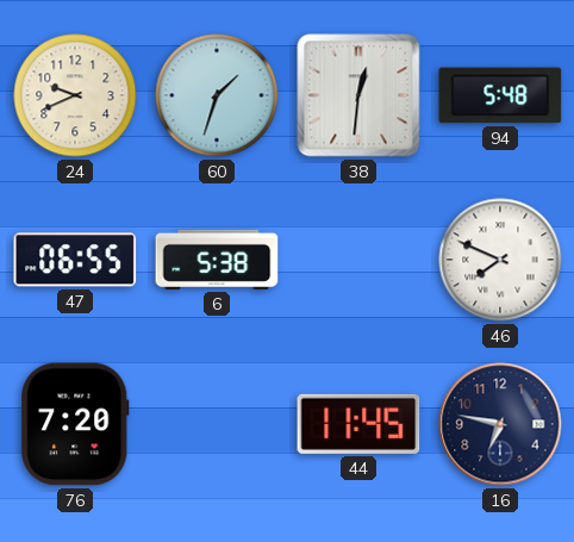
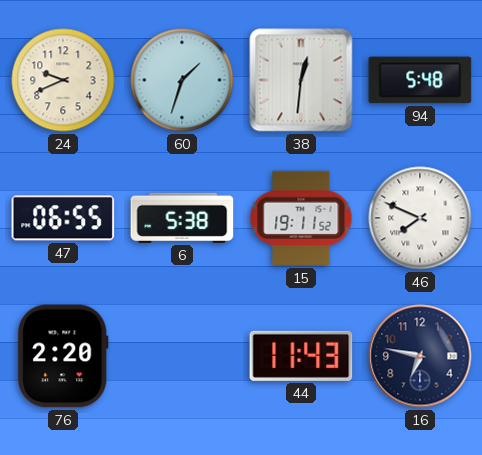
15: none -> 19:11 (301, 218)
76: 7:20 -> 2:20 (63, 356)
44: 11:45 -> 11:43 (301, 356)
